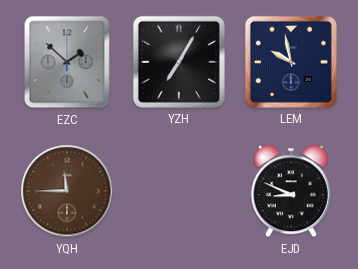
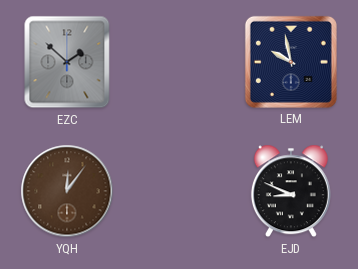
YZH: 7:05 -> none (179, 62)
YQH: 11:45 -> 12:06 (67, 191)
